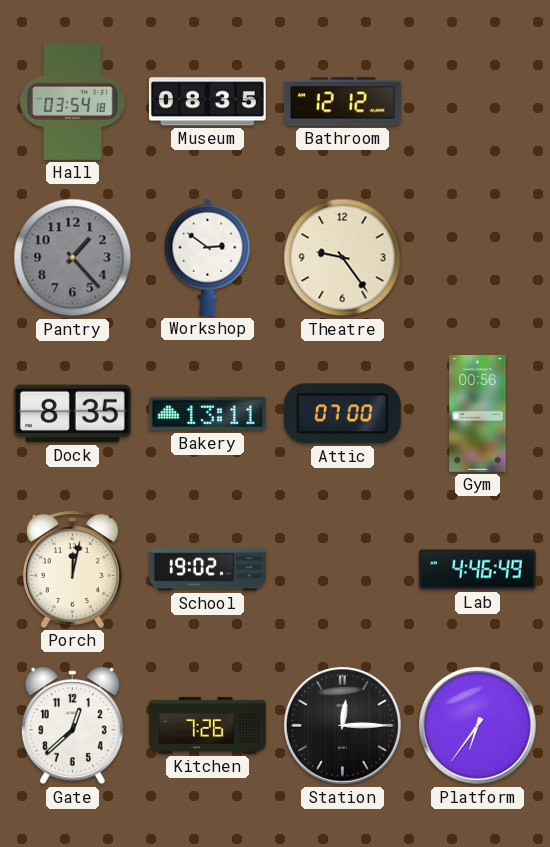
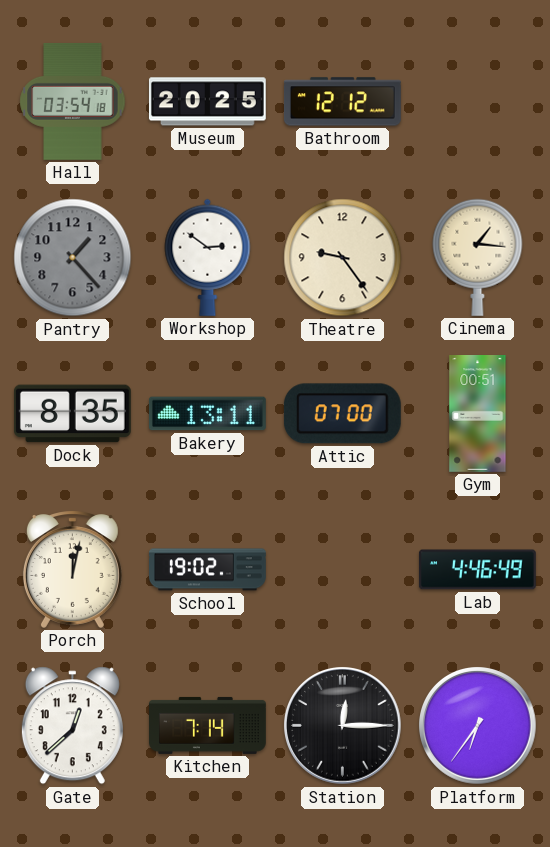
Museum: 08:35 -> 20:25 (207, 102)
Cinema: none -> 1:16 (478, 257)
Gym: 00:56 -> 00:51 (478, 414)
Kitchen: 7:26 -> 7:14 (208, 725)
